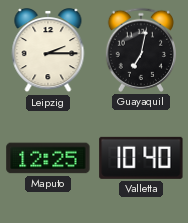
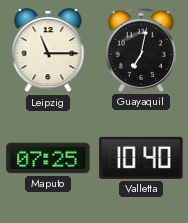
Leipzig: 2:15 -> 11:15 (48, 51)
Maputo: 12:25 -> 07:25 (48, 158)
